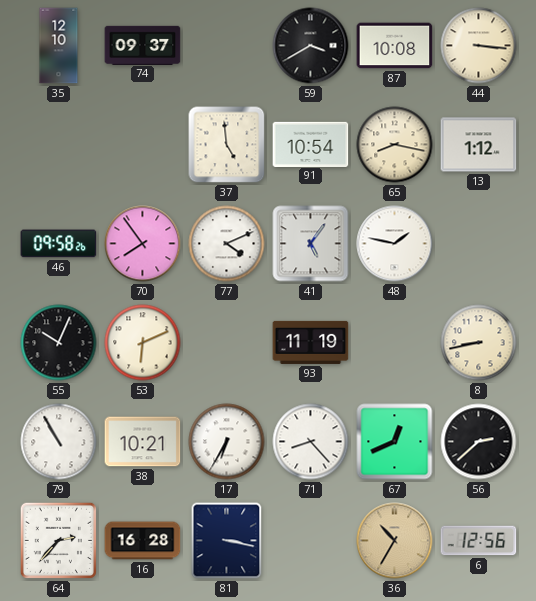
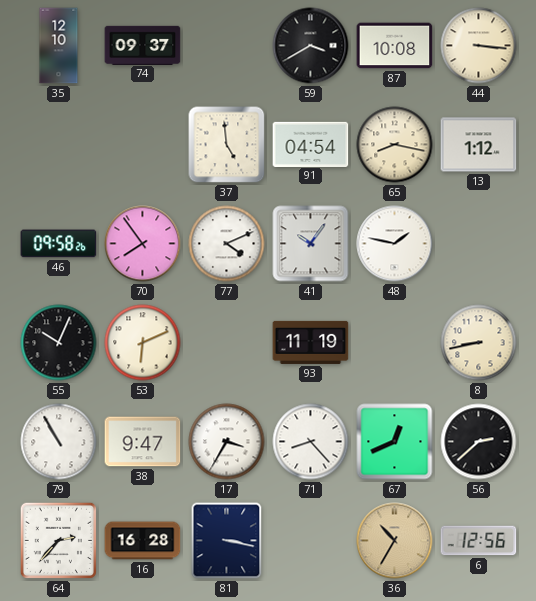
91: 10:54 -> 04:54 (311, 144)
41: 5:06 -> 10:06 (311, 244)
38: 10:21 -> 9:47 (143, 442)
17: 6:35 -> 3:35 (227, 442)
